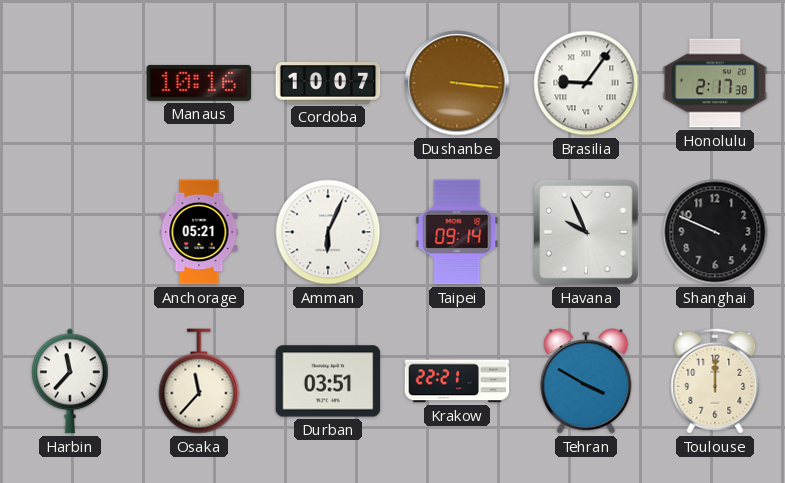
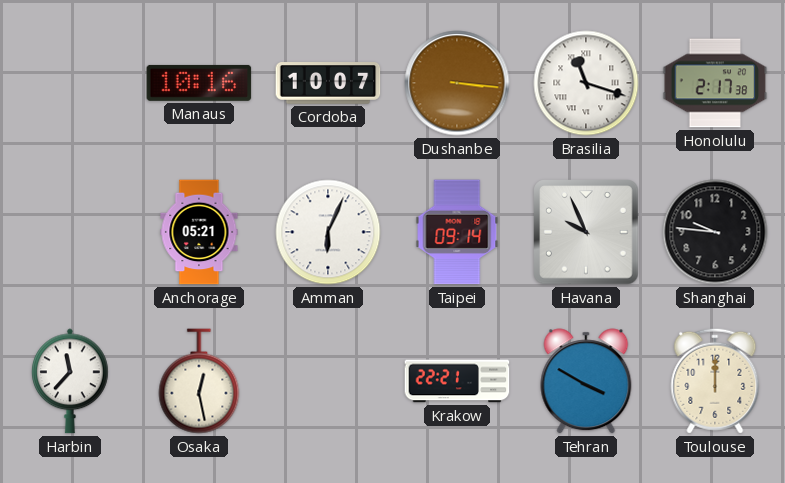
Brasilia: 9:06 -> 11:18 (586, 83)
Shanghai: 9:49 -> 9:46 (715, 232)
Osaka: 11:37 -> 12:28 (199, 381)
Durban: 03:51 -> none (328, 381)
